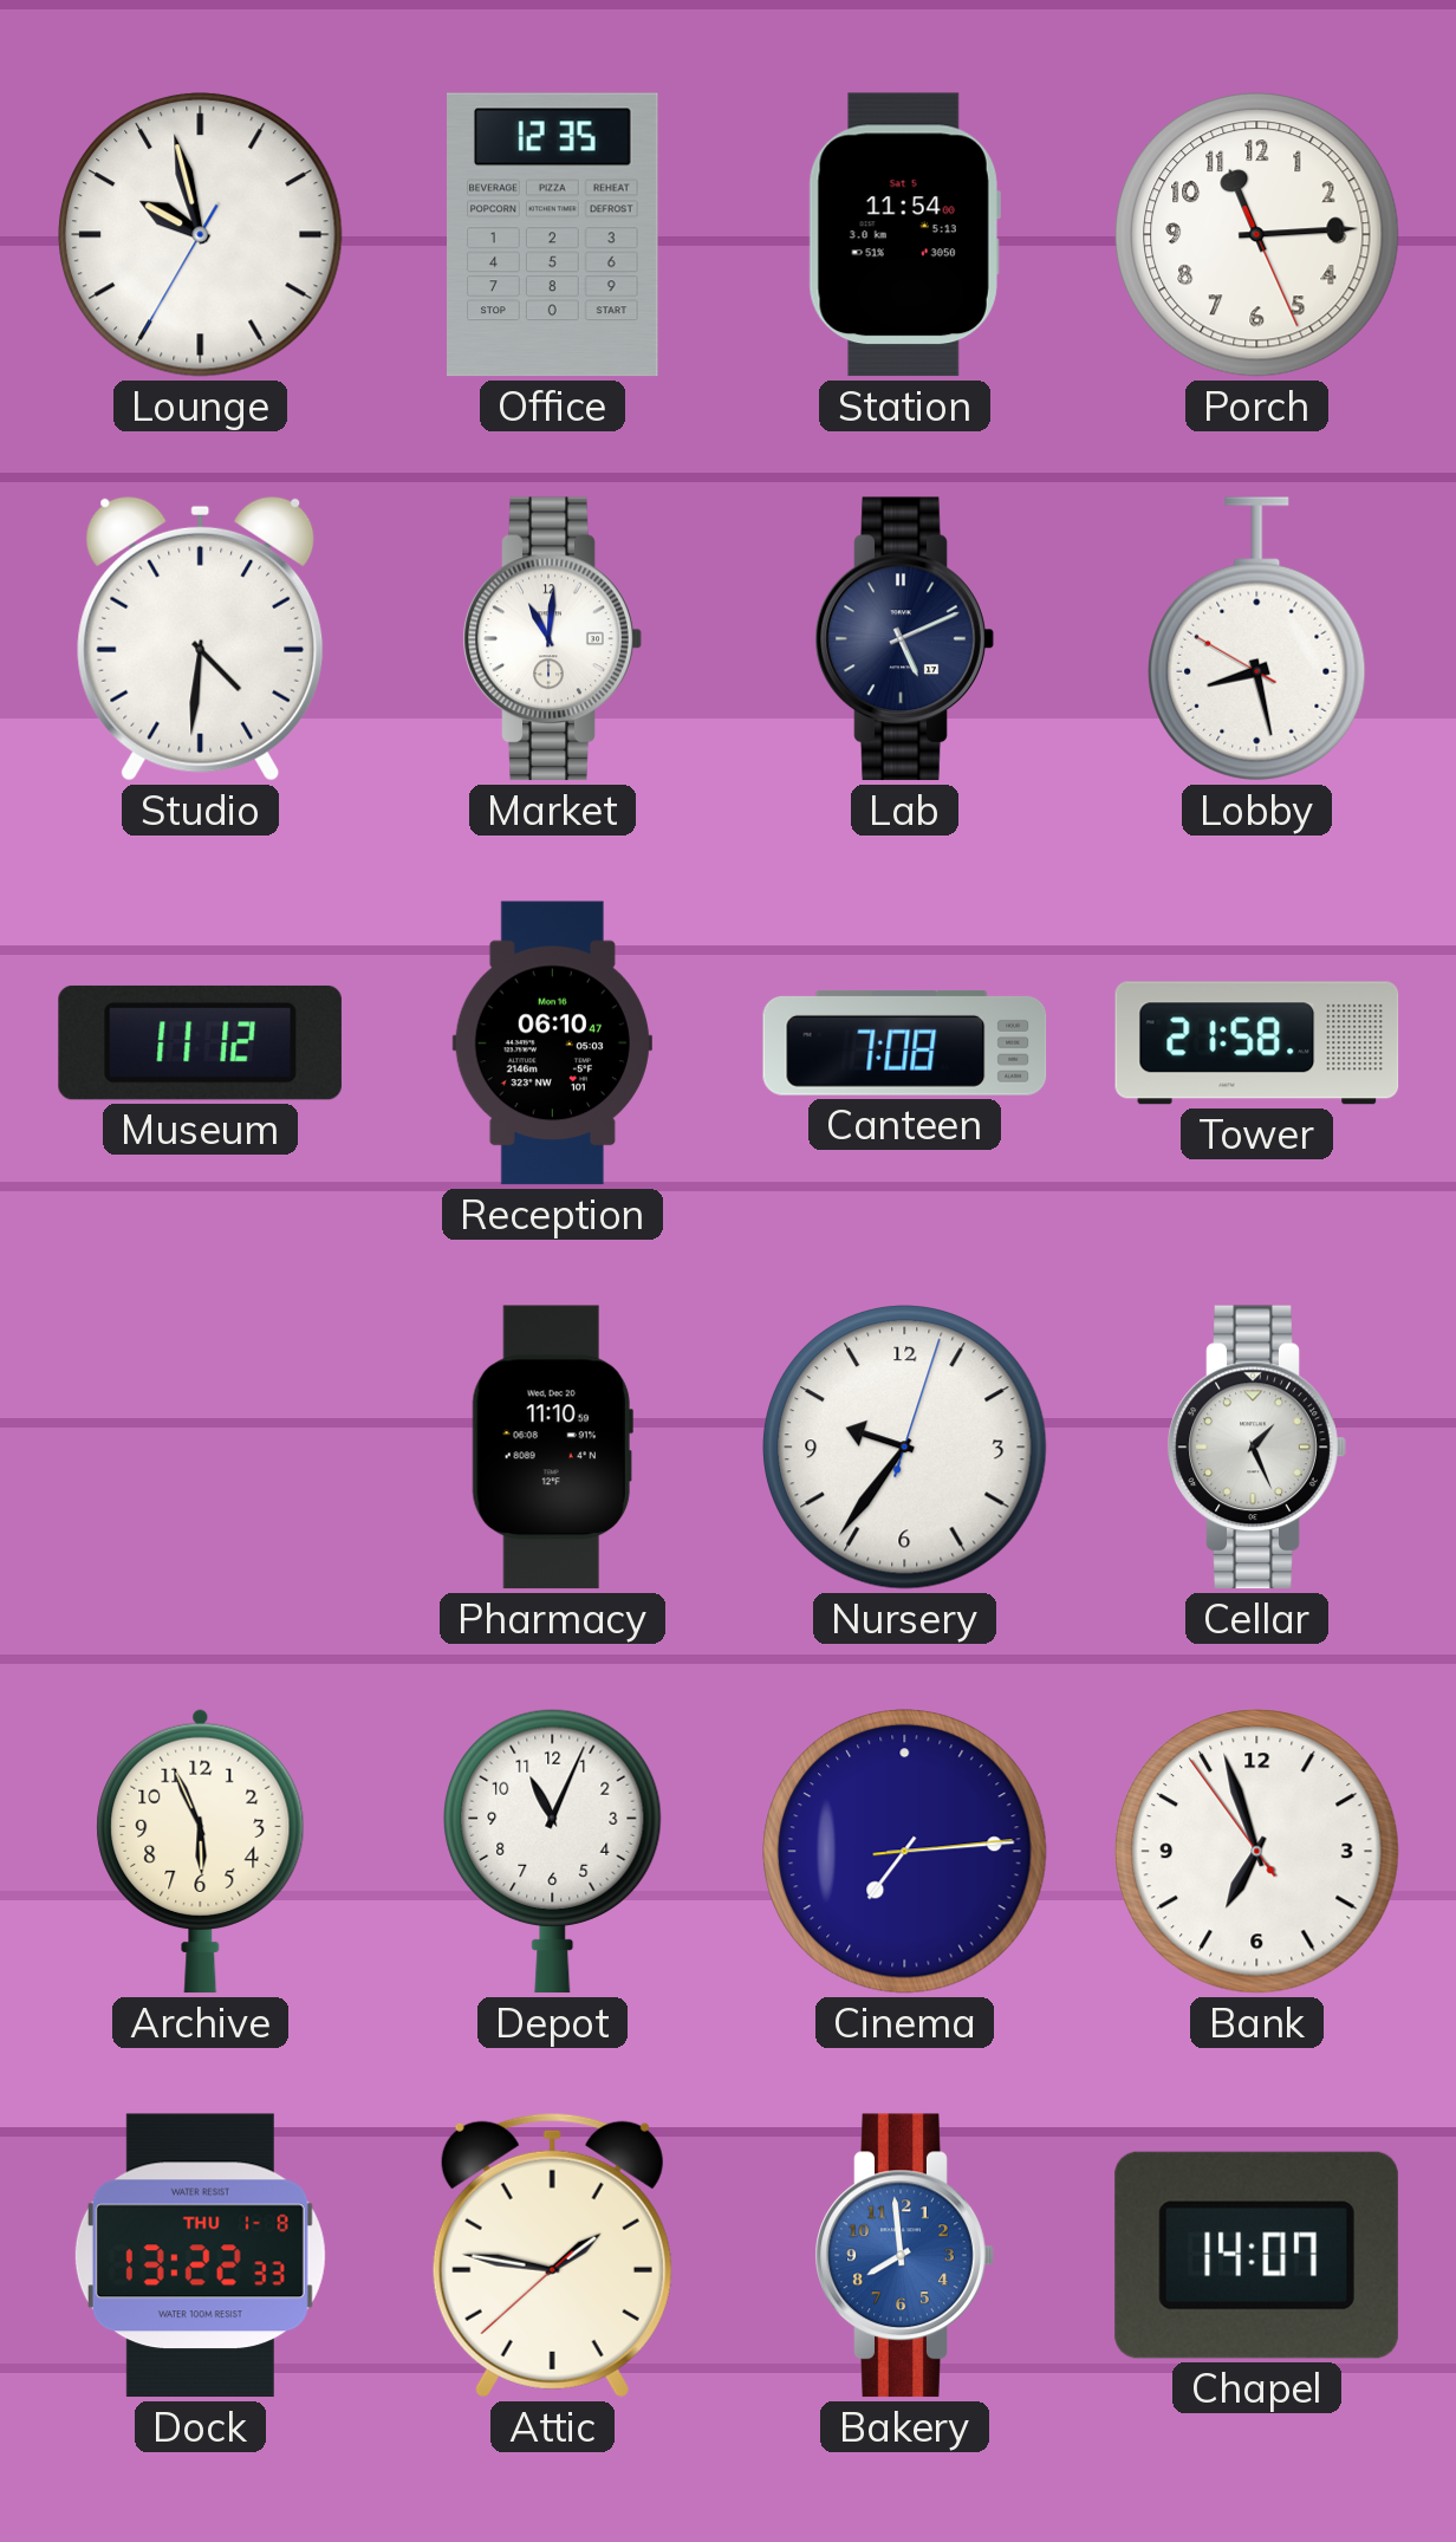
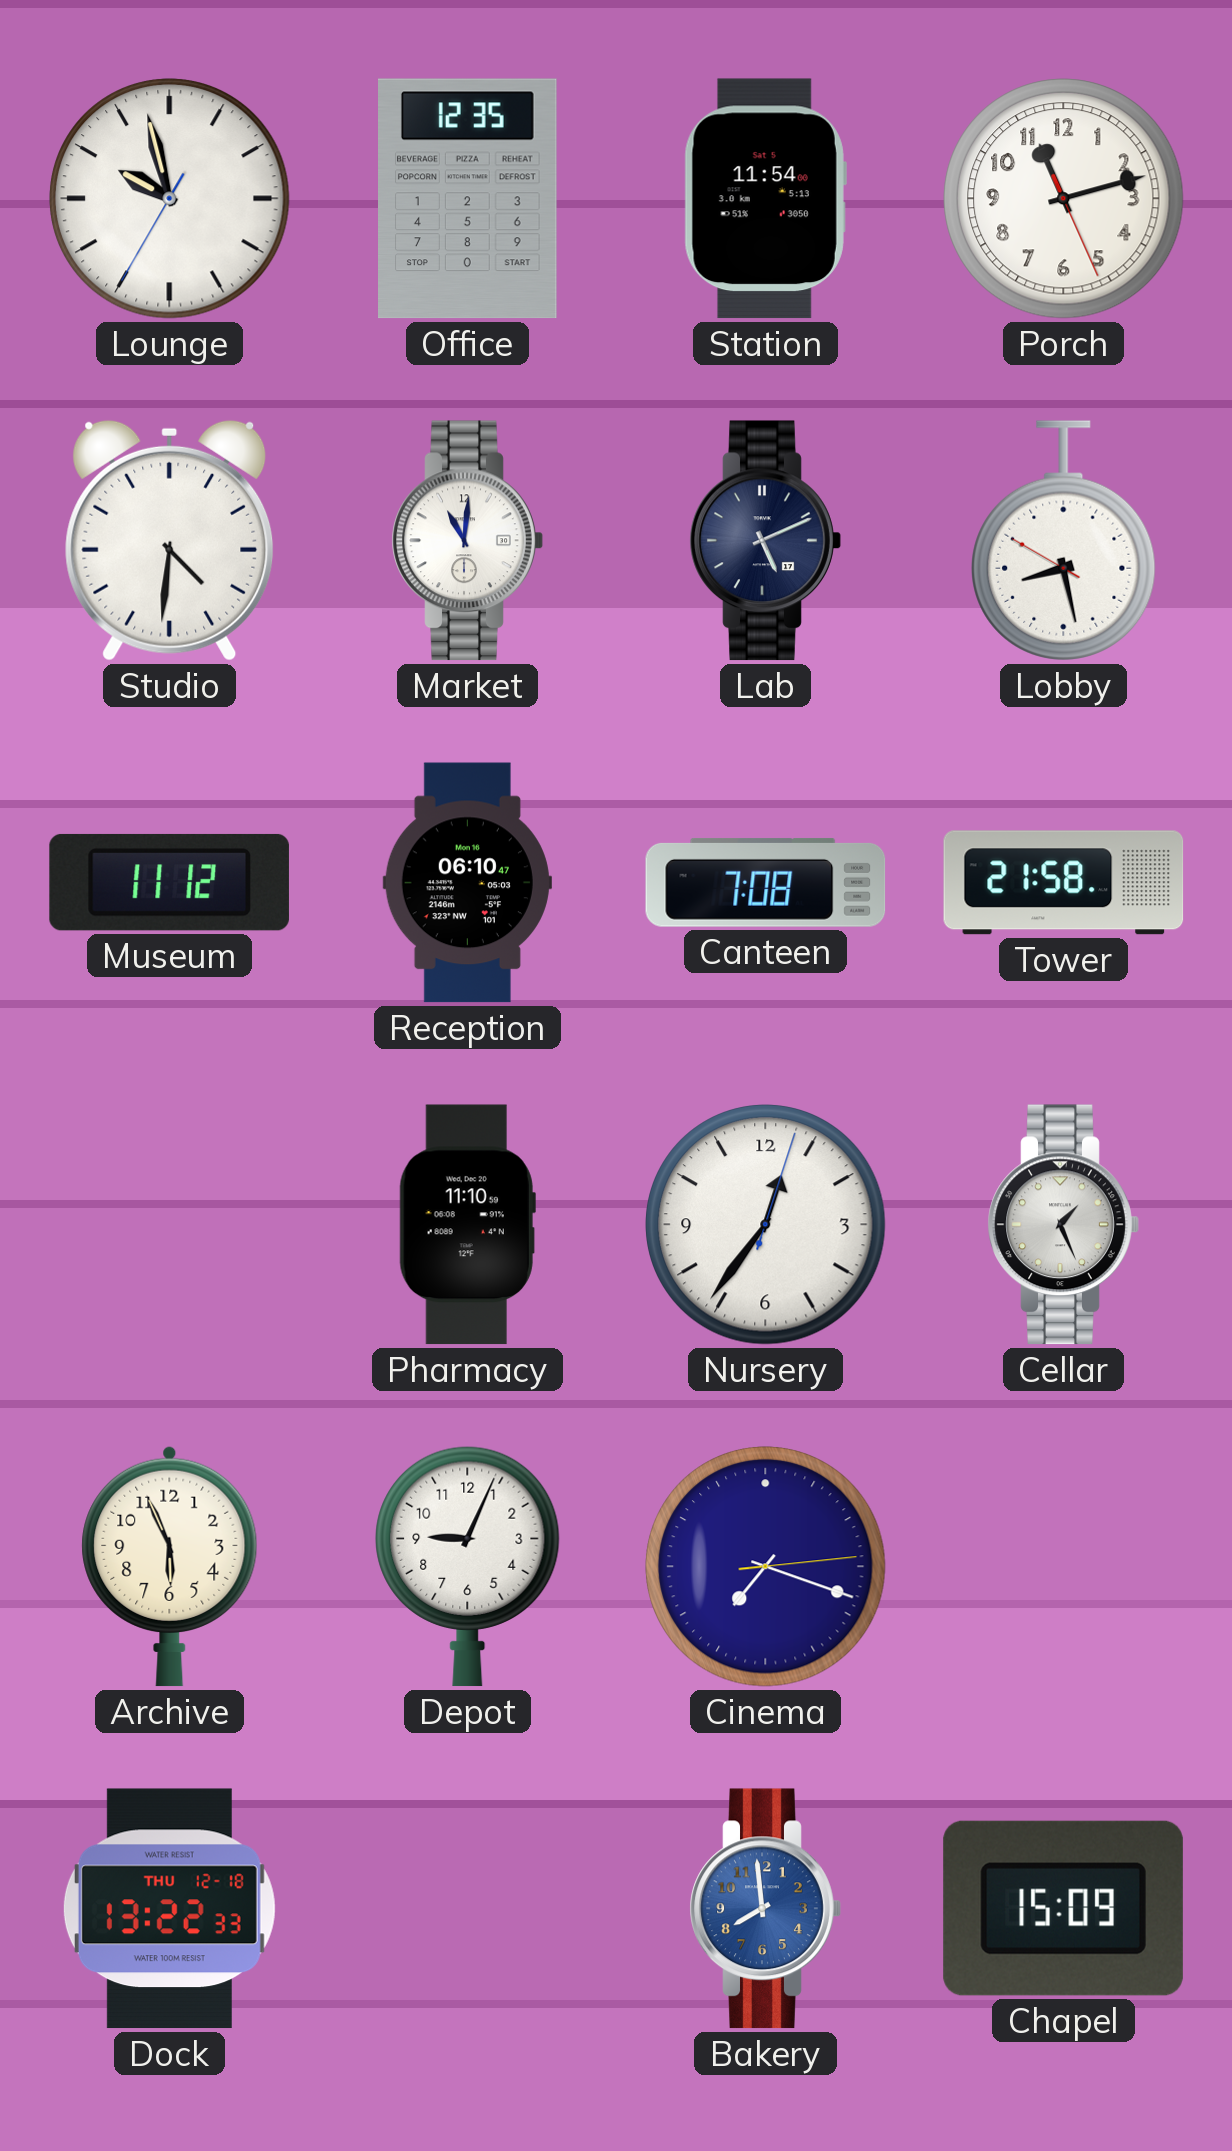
Porch: 11:14 -> 11:12 (1064, 199)
Nursery: 9:36 -> 12:36 (766, 1225)
Depot: 11:04 -> 9:04 (468, 1566)
Cinema: 7:14 -> 7:18 (766, 1567)
Bank: 6:56 -> none (1257, 1852)
Dock date: THU 1-8 -> THU 12-18 (169, 1909)
Attic: 1:46 -> none (552, 2255)
Chapel: 14:07 -> 15:09 (1063, 1908)
